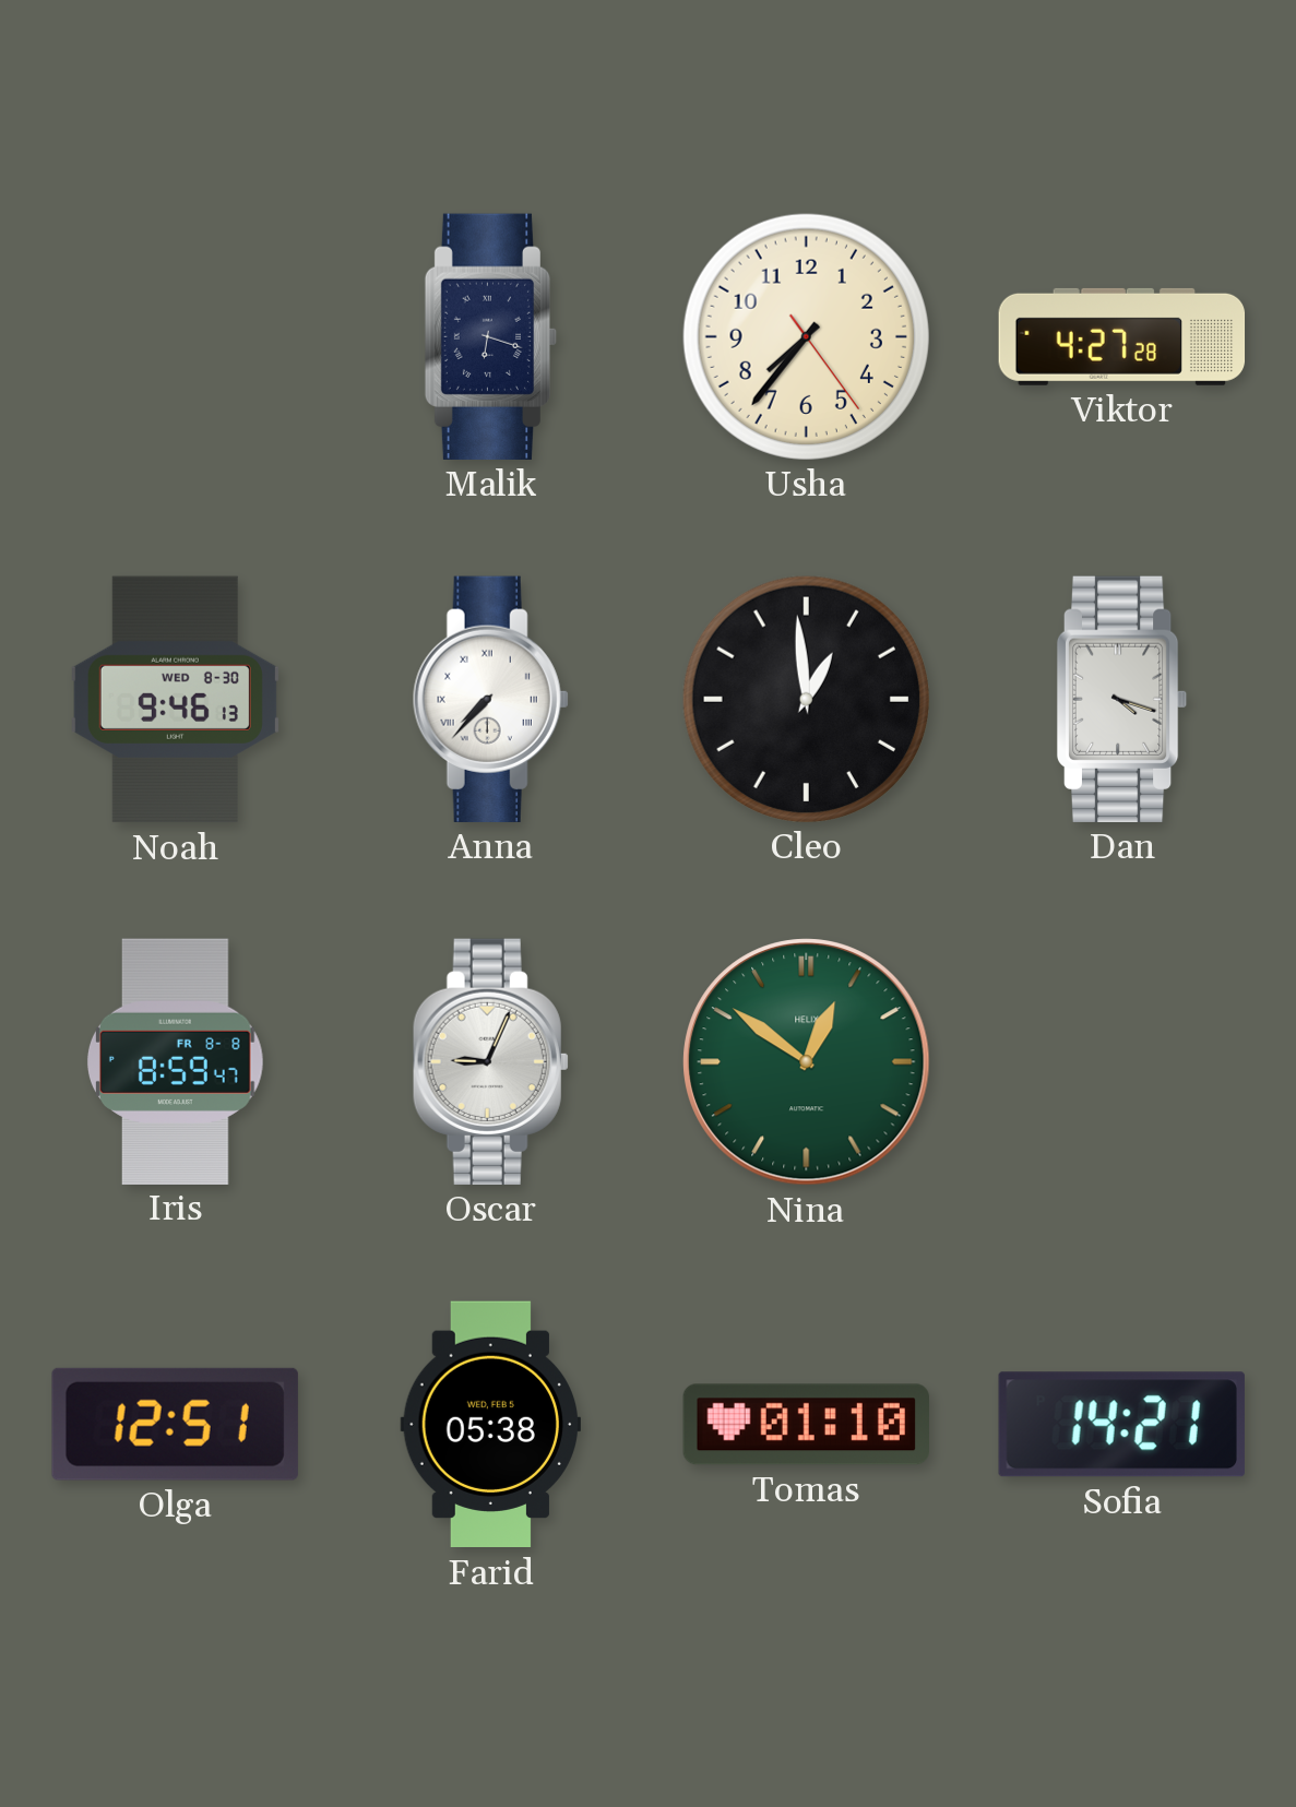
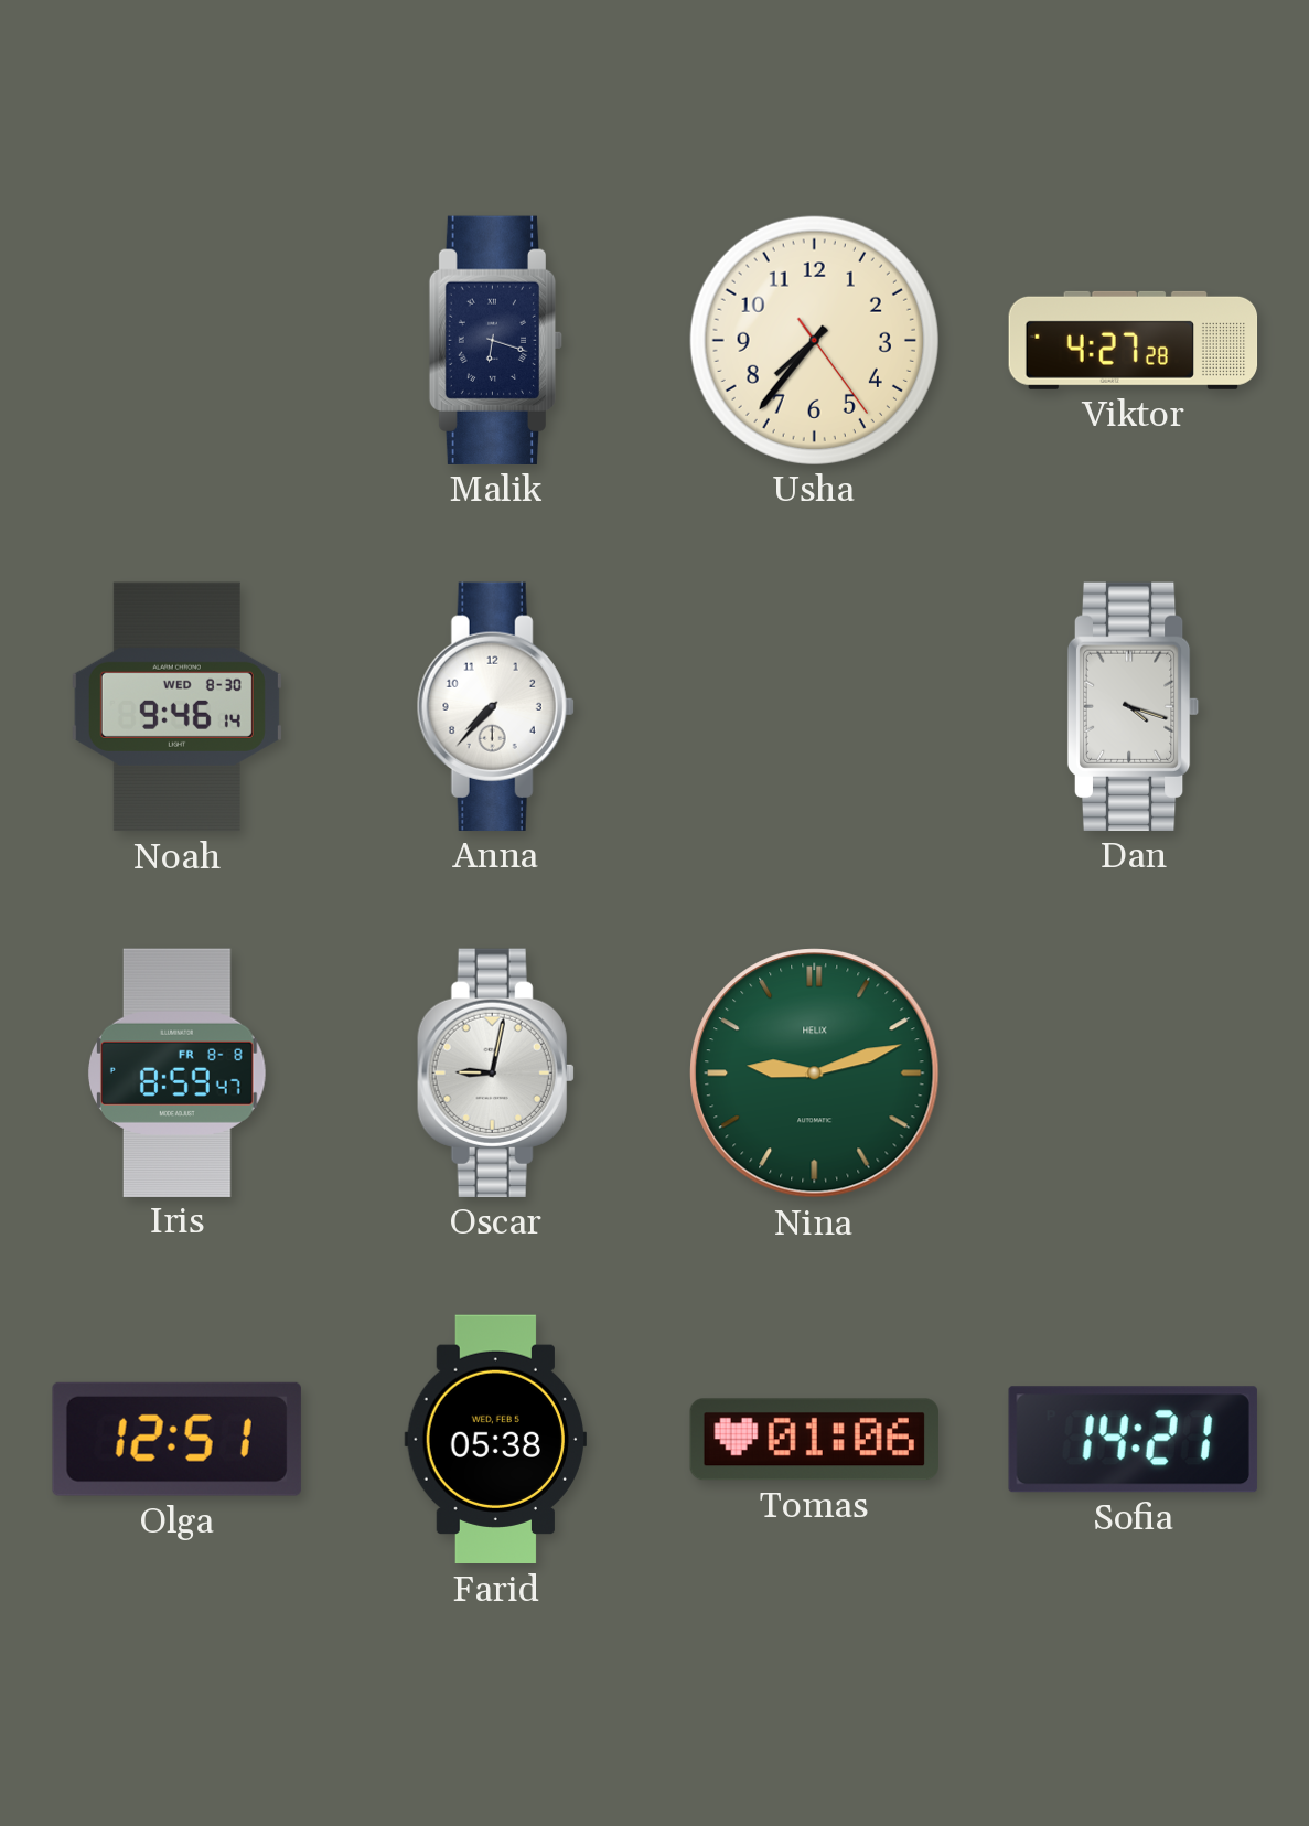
Noah: 9:46:13 -> 9:46:14 (176, 707)
Anna numerals: Roman -> Arabic (495, 706)
Cleo: 12:59 -> none (806, 699)
Oscar: 9:04 -> 9:02 (495, 1072)
Nina: 12:51 -> 9:12 (815, 1074)
Tomas: 01:10 -> 01:06 (814, 1440)
